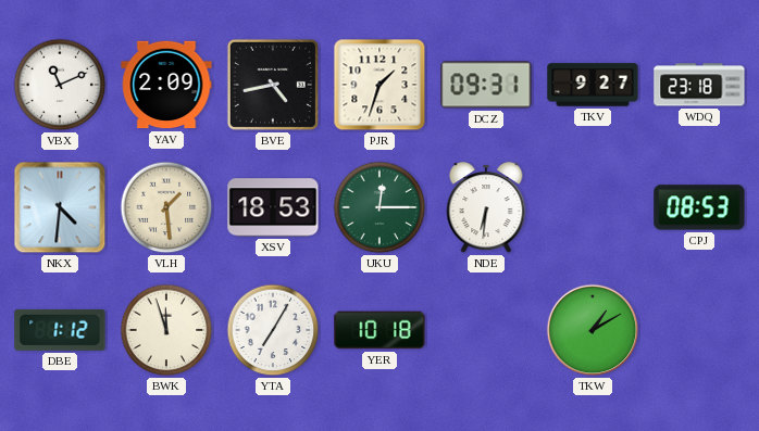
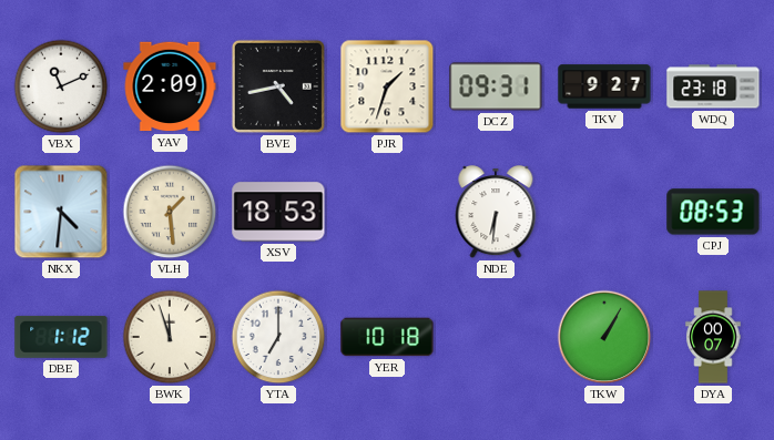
UKU: 12:15 -> none (379, 207)
YTA: 7:05 -> 7:00 (278, 337)
TKW: 1:10 -> 1:05 (604, 337)
DYA: none -> 00:07 (713, 337)
